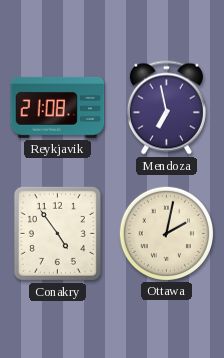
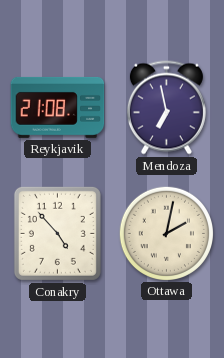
Conakry: 4:54 -> 4:53 (57, 233)
